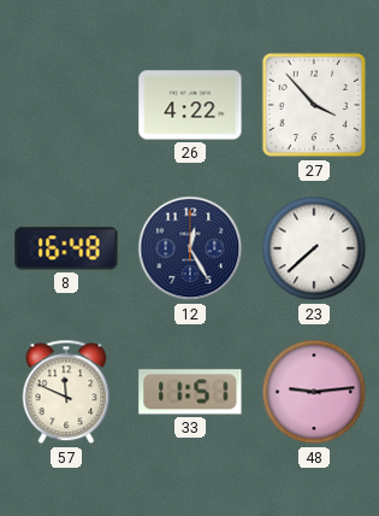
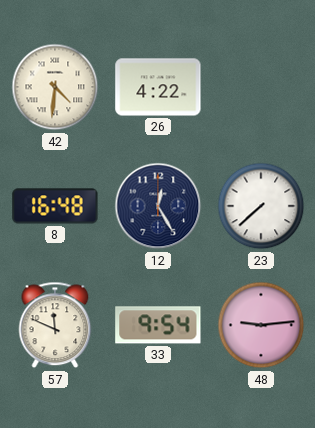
42: none -> 4:31 (55, 87)
27: 3:53 -> none (314, 105)
33: 11:51 -> 9:54 (158, 325)
